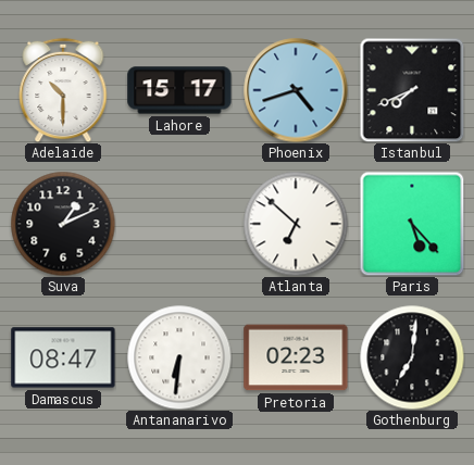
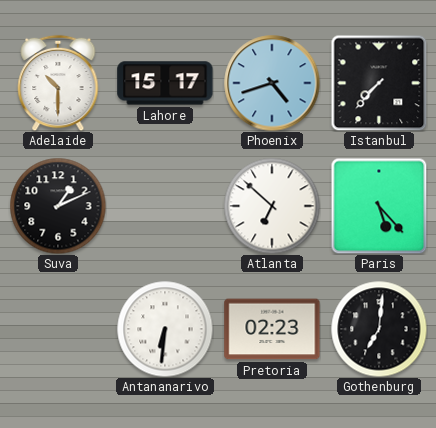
Istanbul: 7:41 -> 7:37 (379, 83)
Damascus: 08:47 -> none (63, 357)
